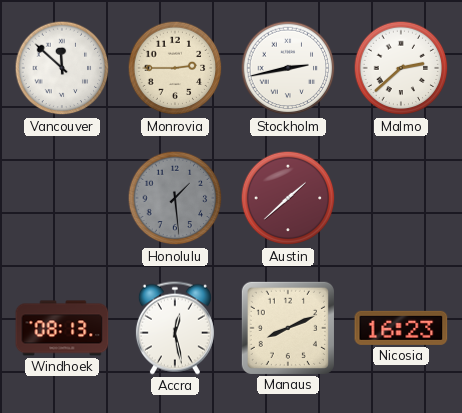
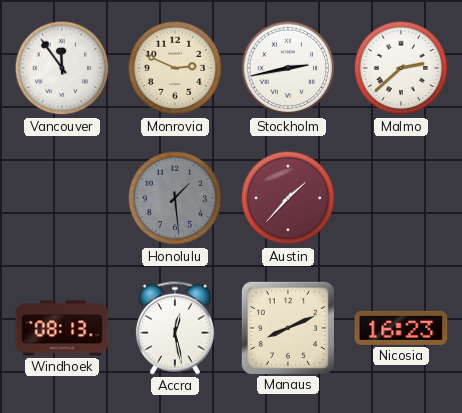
Vancouver: 11:52 -> 11:54 (62, 68)
Monrovia: 2:45 -> 2:49 (175, 68)
Austin: 1:38 -> 1:37 (288, 198)
